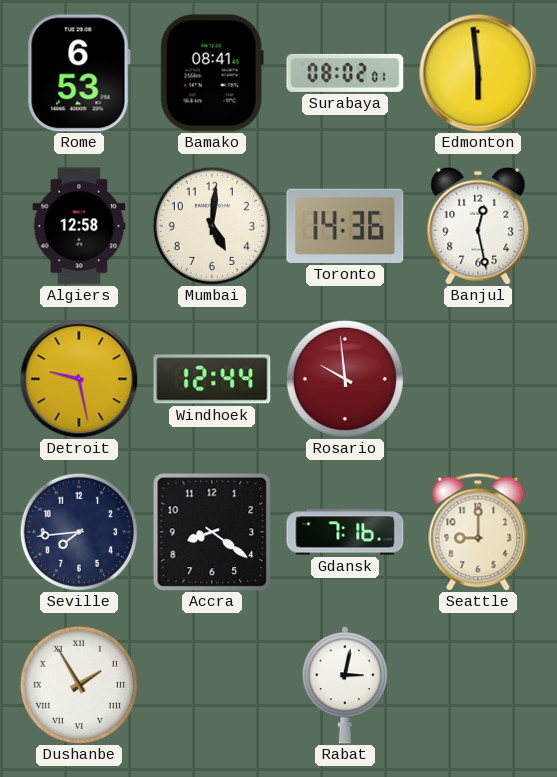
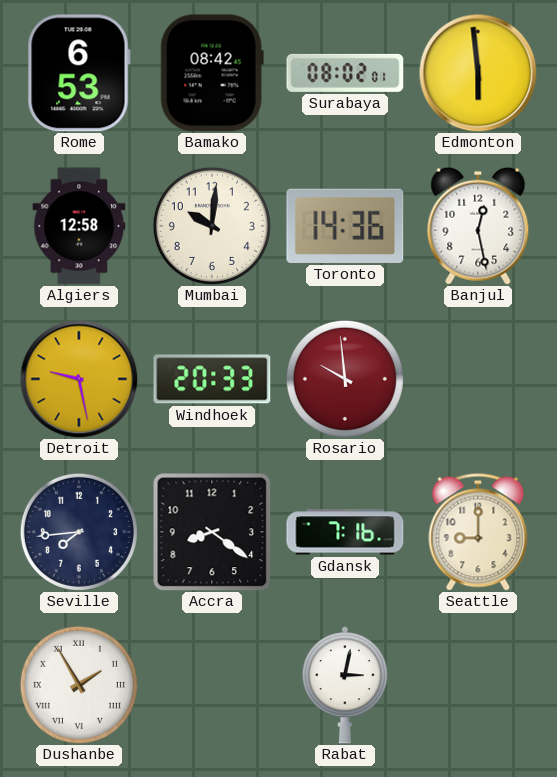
Bamako: 08:41 -> 08:42 (212, 73)
Mumbai: 5:01 -> 10:01 (212, 226)
Windhoek: 12:44 -> 20:33 (212, 379)
